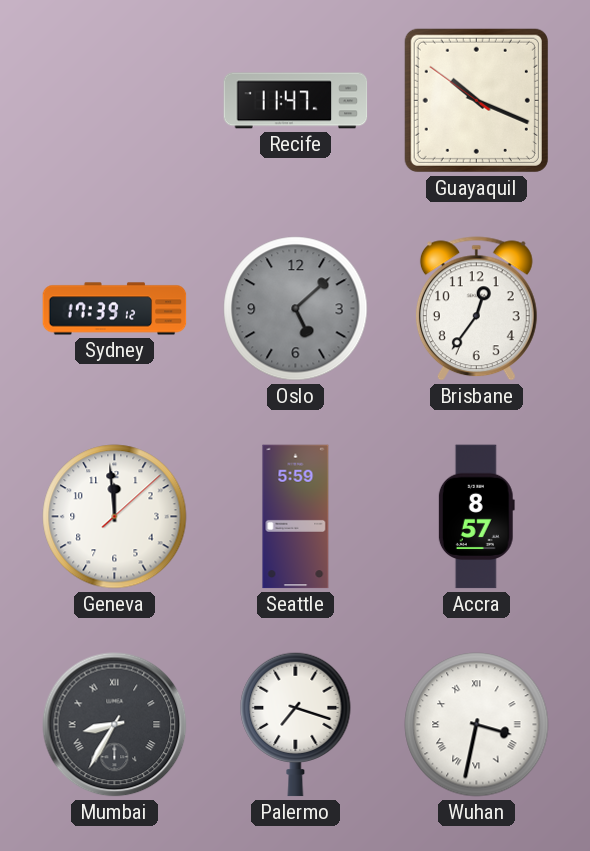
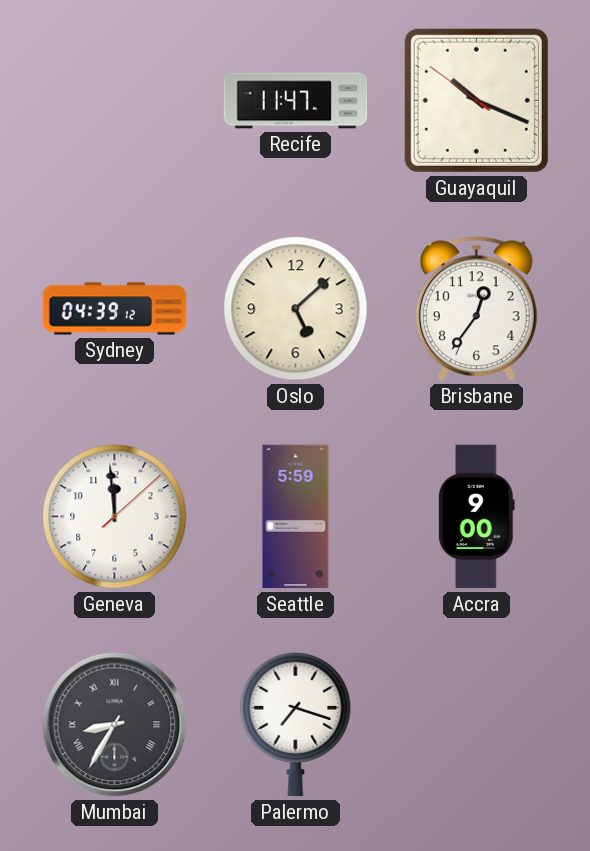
Sydney: 17:39 -> 04:39 (115, 309)
Oslo dial: grey -> cream (296, 309)
Accra: 8:57 -> 9:00 (476, 517)
Wuhan: 3:32 -> none (477, 725)
